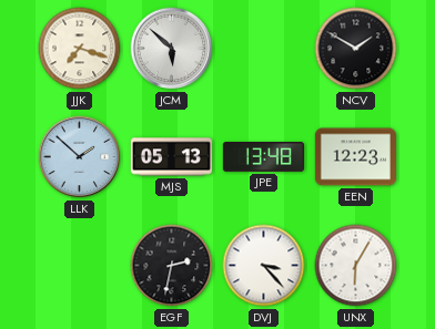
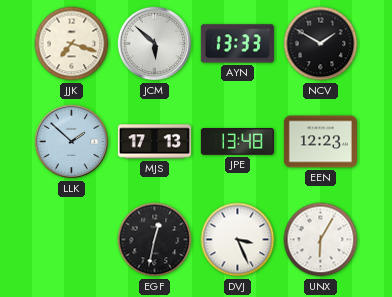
AYN: none -> 13:33 (237, 44)
MJS: 05:13 -> 17:13 (154, 142)
EGF: 2:32 -> 12:32 (155, 240)
DVJ: 3:23 -> 3:26 (238, 240)
